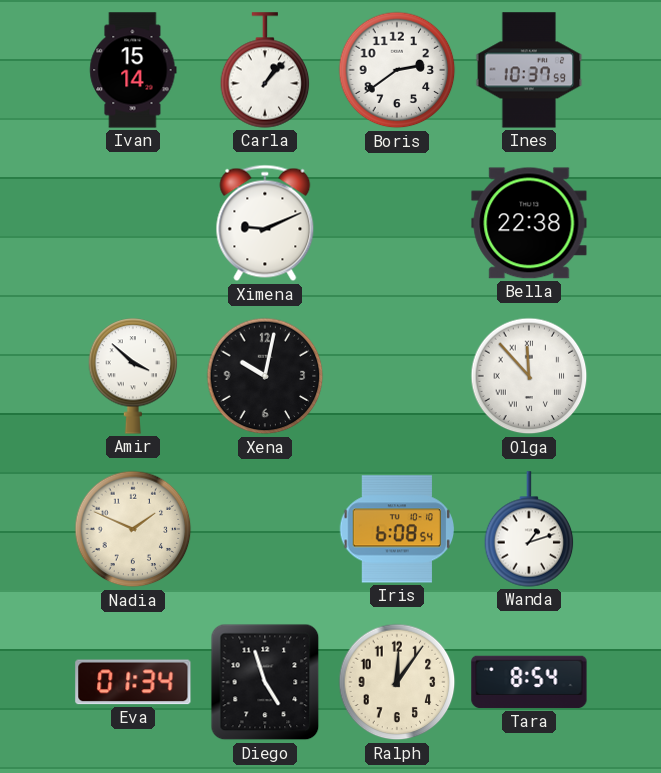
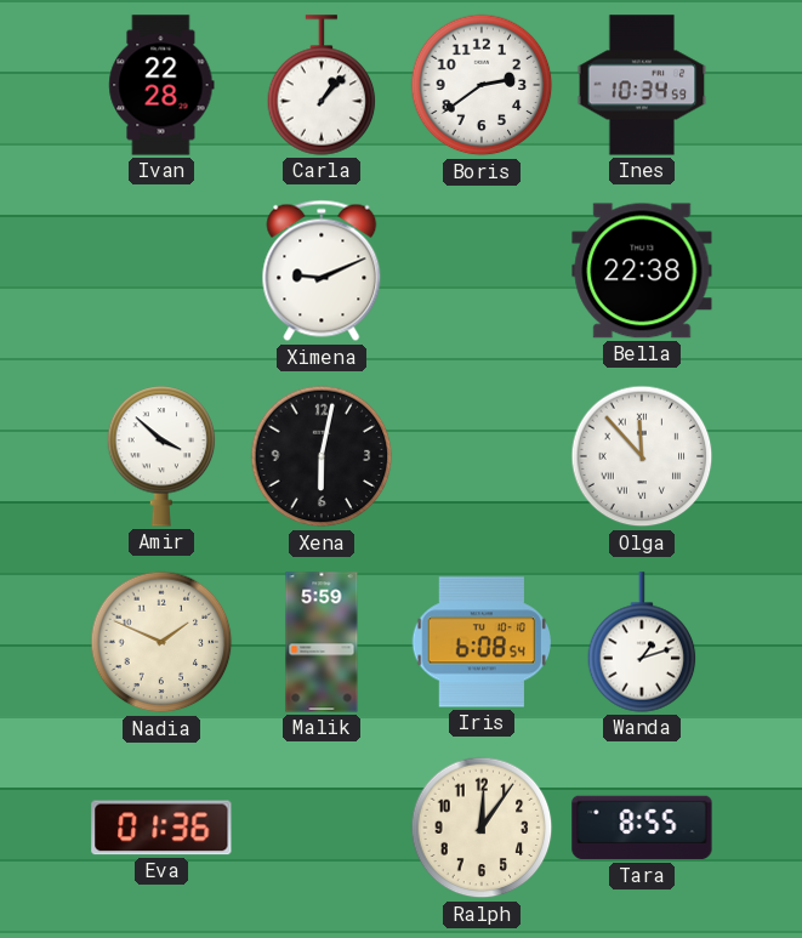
Ivan: 15:14 -> 22:28 (161, 85)
Ines: 10:37 -> 10:34 (642, 85)
Xena: 10:02 -> 6:02 (322, 456)
Malik: none -> 5:59 (322, 642)
Eva: 01:34 -> 01:36 (161, 828)
Diego: 4:57 -> none (265, 682)
Tara: 8:54 -> 8:55 (642, 828)
